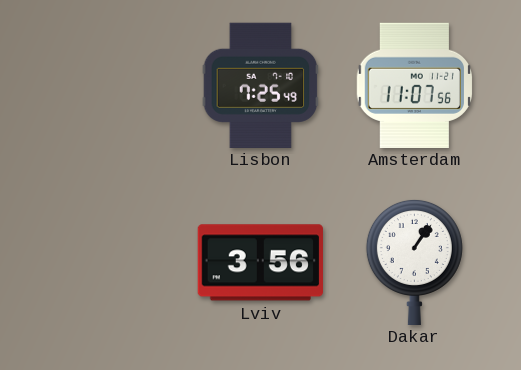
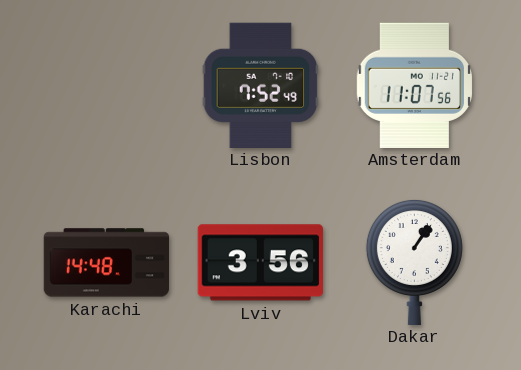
Lisbon: 7:25 -> 7:52 (261, 85)
Karachi: none -> 14:48 (106, 263)
